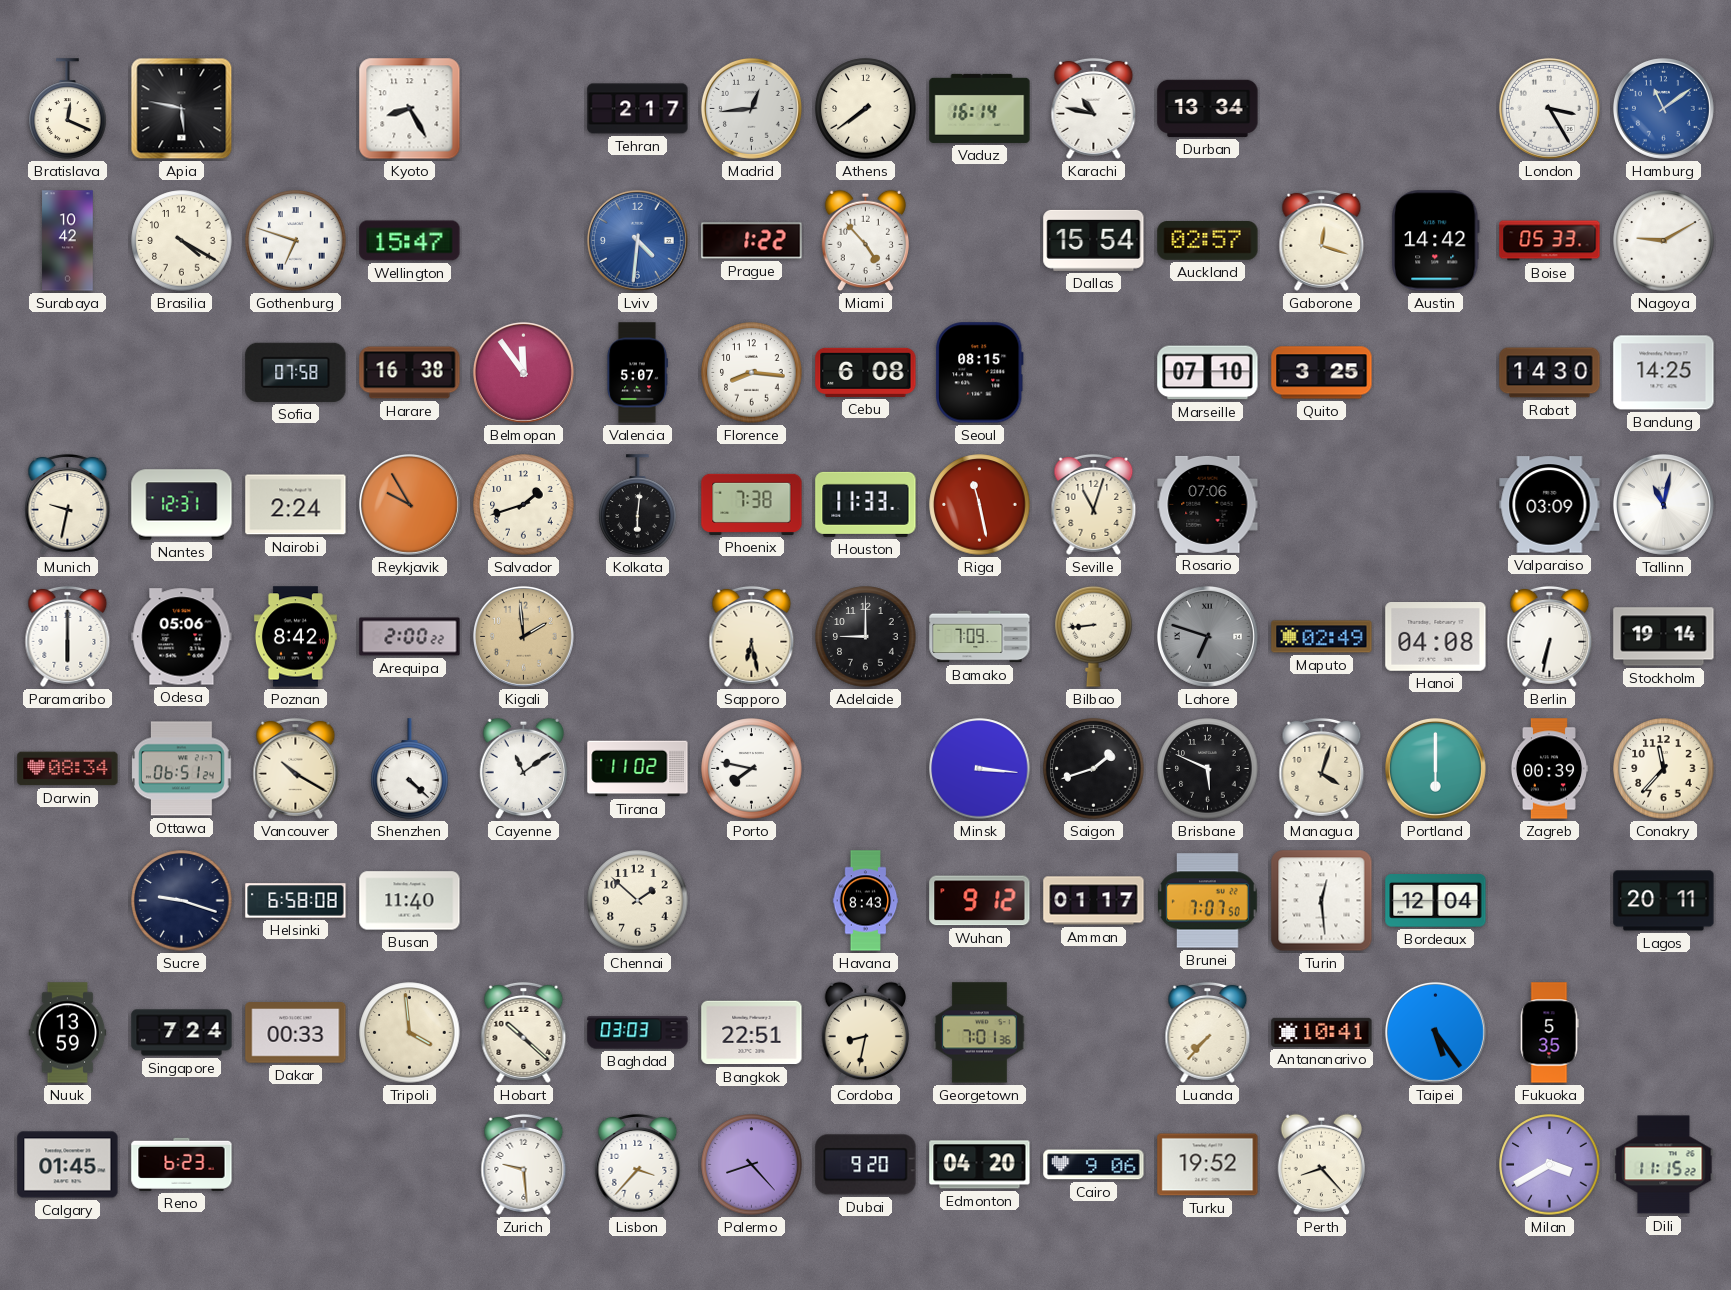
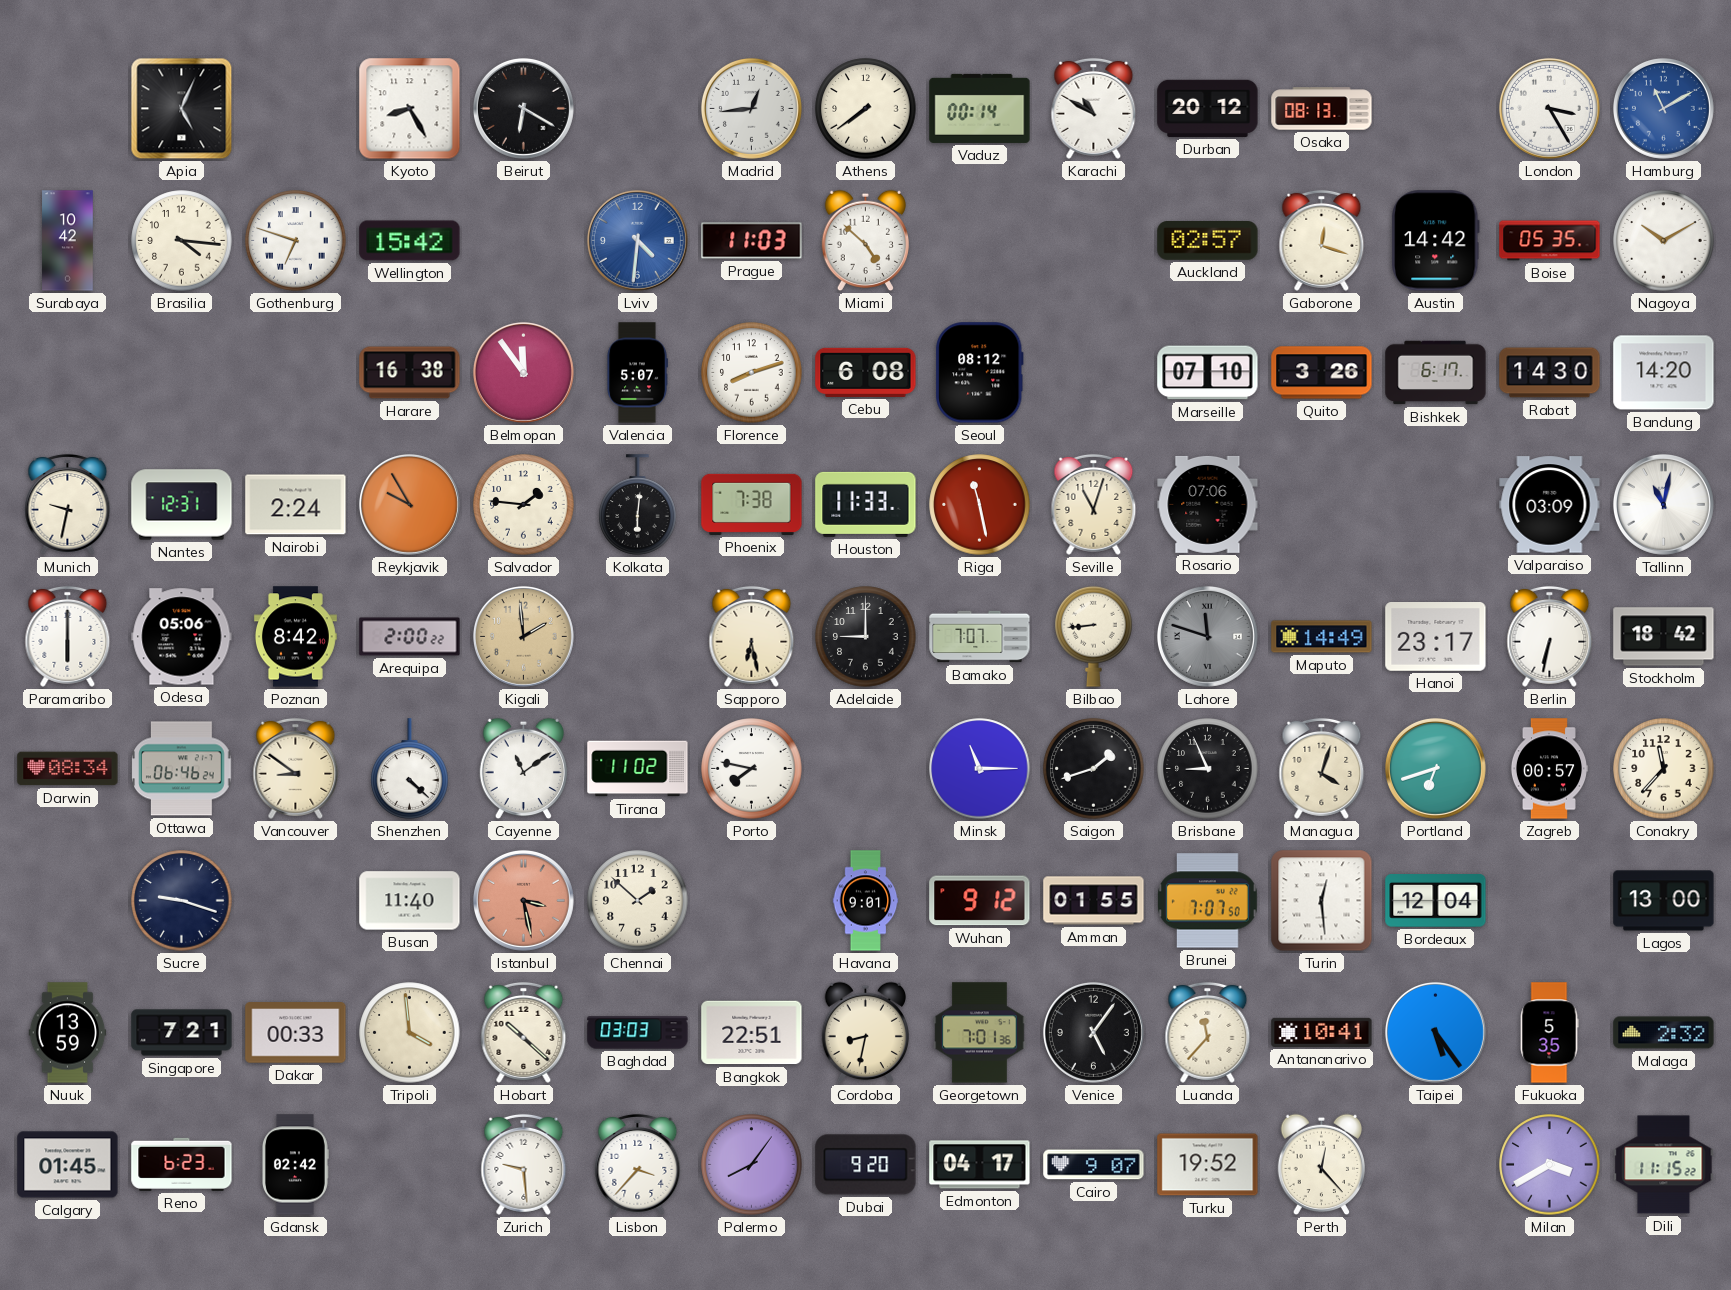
Bratislava: 12:19 -> none (68, 109)
Apia: 5:47 -> 5:04 (182, 109)
Beirut: none -> 6:20 (523, 108)
Tehran: 2:17 -> none (638, 109)
Vaduz: 16:14 -> 00:14 (980, 108)
Karachi: 10:47 -> 10:50 (1094, 108)
Durban: 13:34 -> 20:12 (1208, 108)
Osaka: none -> 08:13 (1322, 109)
Hamburg: 11:09 -> 11:10 (1663, 108)
Brasilia: 4:20 -> 4:16 (182, 241)
Wellington: 15:47 -> 15:42 (410, 241)
Prague: 1:22 -> 11:03 (752, 241)
Miami: 4:53 -> 4:52 (865, 241)
Dallas: 15:54 -> none (1094, 240)
Boise: 05:33 -> 05:35 (1550, 241)
Nagoya: 9:10 -> 10:10 (1664, 241)
Sofia: 07:58 -> none (296, 372)
Florence: 8:16 -> 8:12 (752, 373)
Seoul: 08:15 -> 08:12 (980, 373)
Quito: 3:25 -> 3:26 (1322, 373)
Bishkek: none -> 6:17 (1436, 373)
Bandung: 14:25 -> 14:20 (1664, 373)
Salvador: 1:42 -> 1:46 (524, 505)
Bamako: 7:09 -> 7:07 (980, 637)
Lahore: 6:48 -> 11:48 (1207, 636)
Maputo: 02:49 -> 14:49 (1322, 637)
Hanoi: 04:08 -> 23:17 (1436, 637)
Stockholm: 19:14 -> 18:42 (1664, 637)
Ottawa: 06:51 -> 06:46 (182, 769)
Vancouver: 10:20 -> 8:51 (296, 768)
Minsk: 3:16 -> 11:15 (980, 769)
Brisbane: 5:49 -> 8:56 (1208, 769)
Portland: 6:00 -> 6:42 (1435, 768)
Zagreb: 00:39 -> 00:57 (1548, 769)
Helsinki: 6:58 -> none (296, 901)
Istanbul: none -> 3:28 (523, 900)
Havana: 8:43 -> 9:01 (866, 901)
Amman: 01:17 -> 01:55 (1094, 901)
Lagos: 20:11 -> 13:00 (1664, 901)
Singapore: 7:24 -> 7:21 (182, 1033)
Venice: none -> 5:06 (1093, 1032)
Luanda: 7:37 -> 11:37 (1208, 1032)
Malaga: none -> 2:32 (1664, 1033)
Gdansk: none -> 02:42 (295, 1165)
Palermo: 8:23 -> 8:06 (752, 1165)
Edmonton: 04:20 -> 04:17 (980, 1165)
Cairo: 9:06 -> 9:07 (1094, 1165)
Perth: 8:23 -> 12:23 (1321, 1165)
